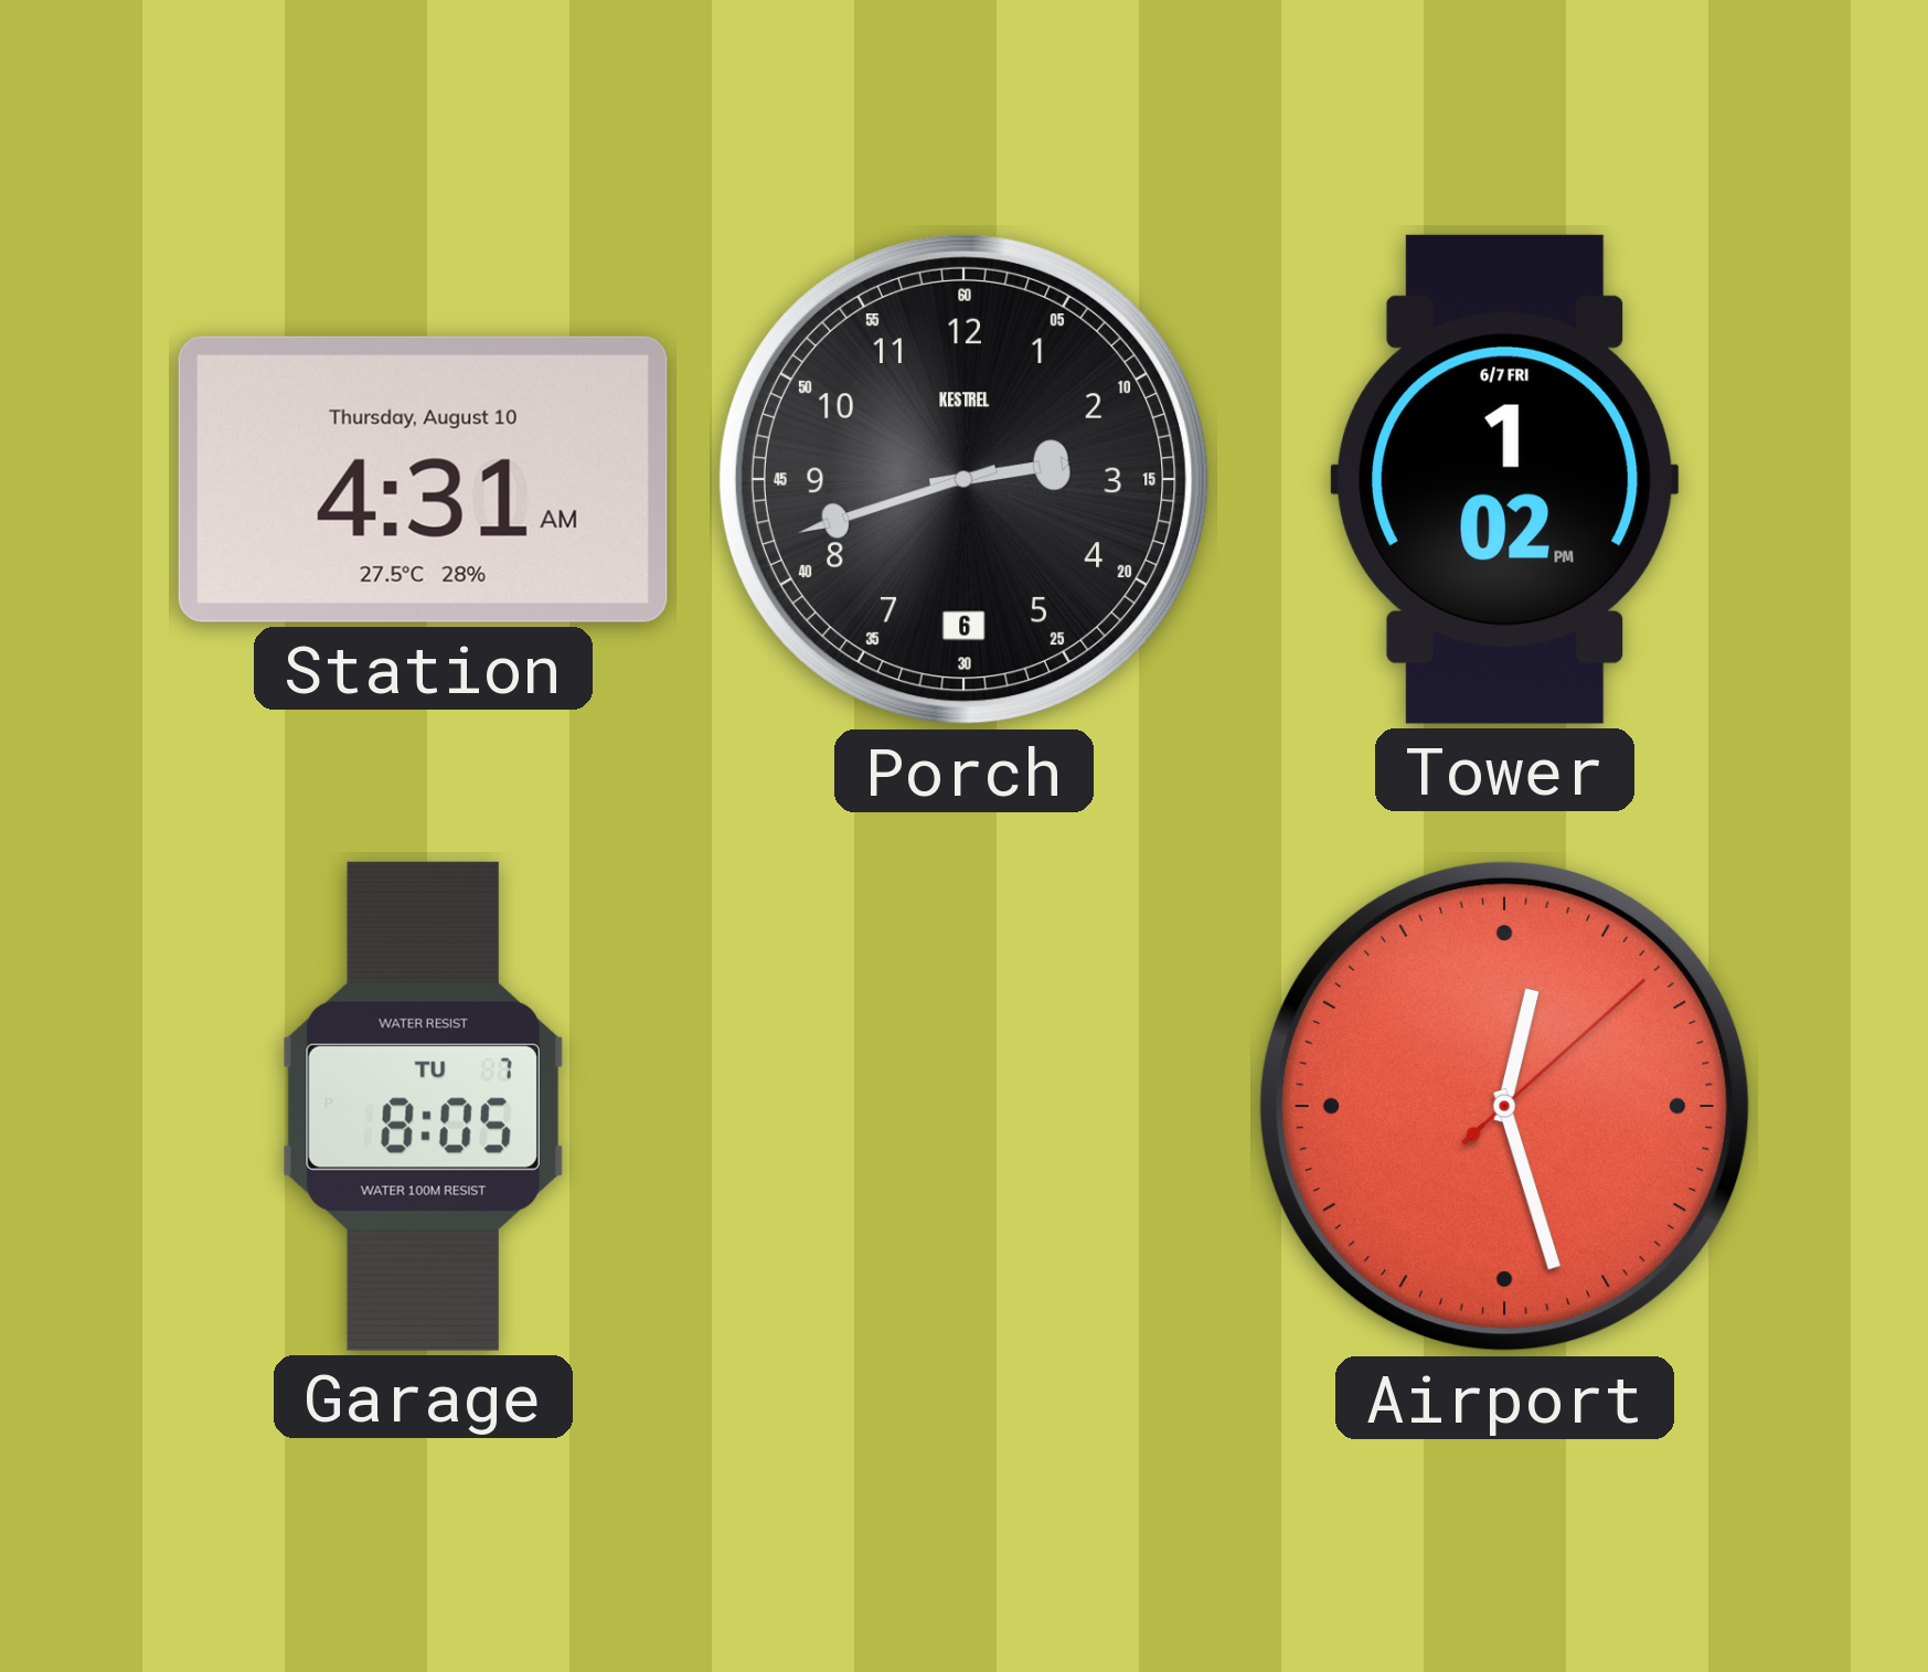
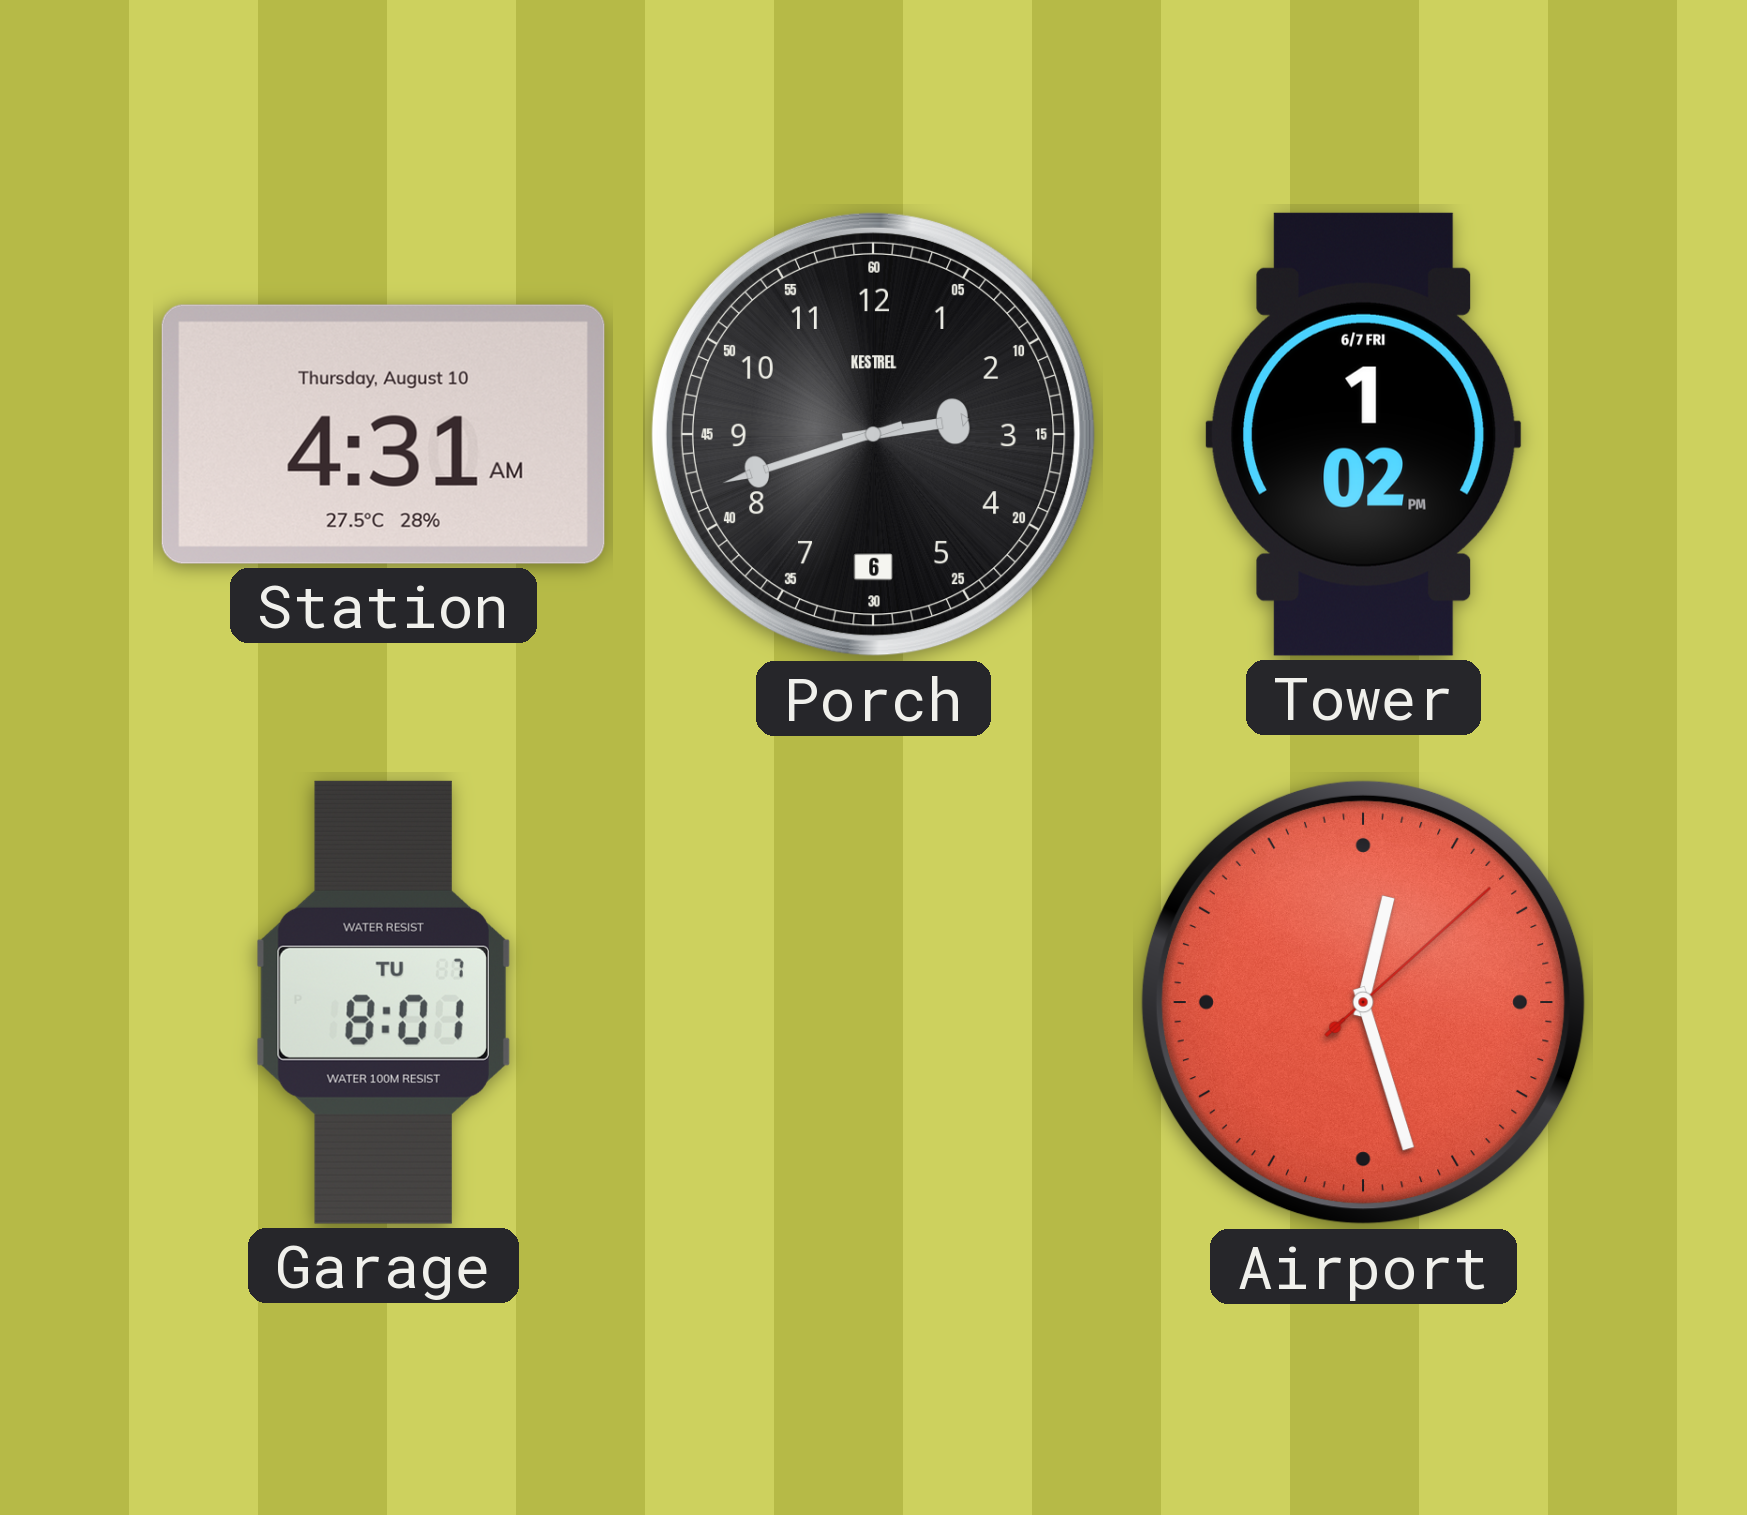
Garage: 8:05 -> 8:01 (383, 1002)
